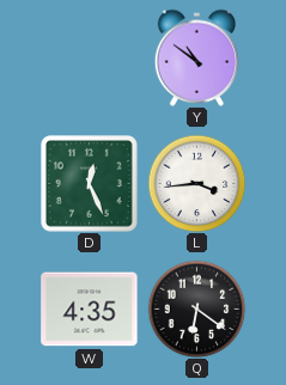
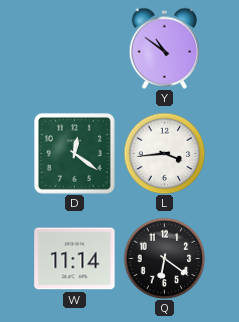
D: 12:26 -> 12:21 (75, 154)
W: 4:35 -> 11:14 (75, 259)
